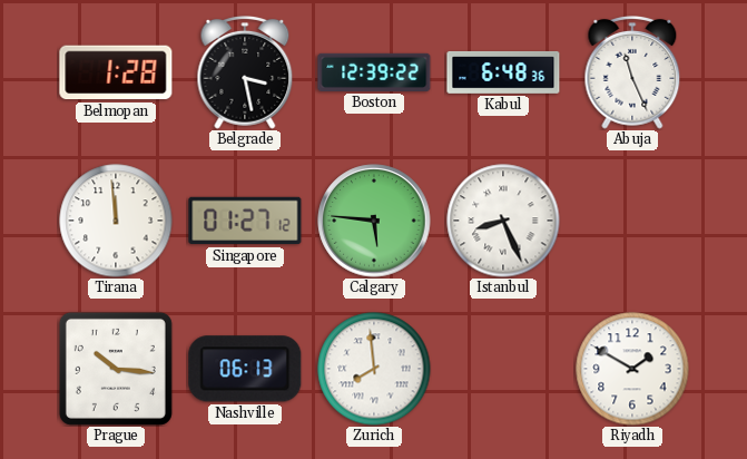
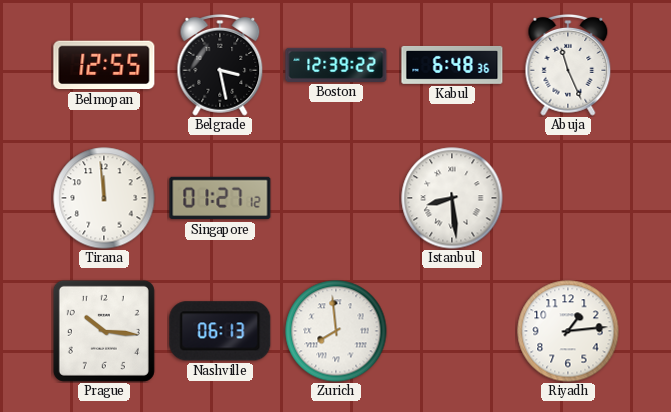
Belmopan: 1:28 -> 12:55 (104, 65)
Calgary: 5:46 -> none (374, 221)
Istanbul: 8:26 -> 8:29 (452, 198)
Riyadh: 1:50 -> 1:14 (568, 331)
